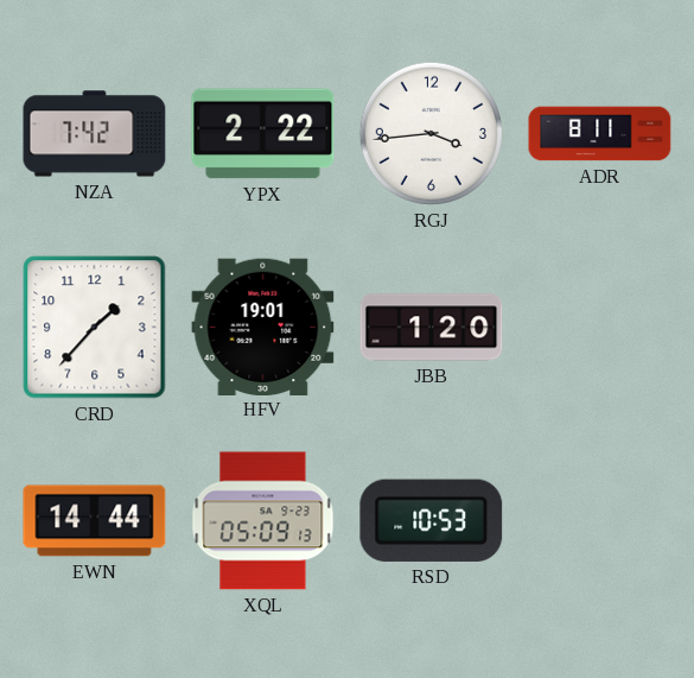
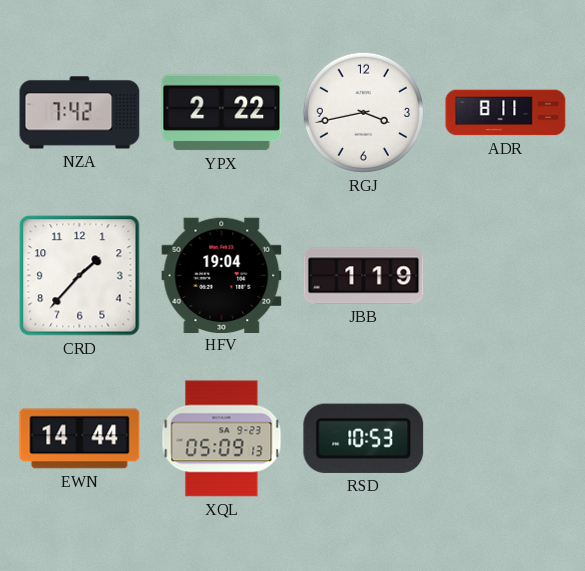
RGJ: 3:44 -> 3:43 (363, 112)
HFV: 19:01 -> 19:04 (222, 275)
JBB: 1:20 -> 1:19 (364, 276)
